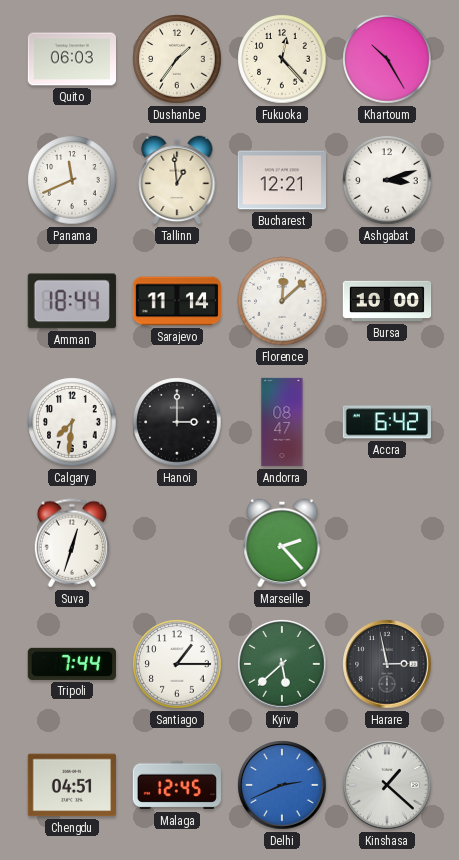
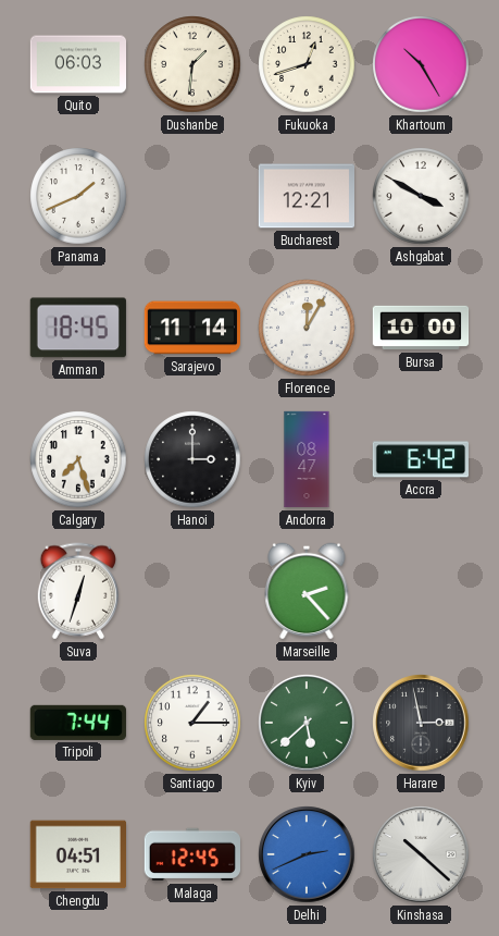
Dushanbe: 1:36 -> 1:31 (192, 64)
Fukuoka: 12:23 -> 12:42 (307, 64)
Panama: 11:41 -> 1:41 (78, 196)
Tallinn: 12:59 -> none (177, 180)
Ashgabat: 3:12 -> 3:50 (421, 196)
Amman: 18:44 -> 18:45 (78, 328)
Florence: 12:08 -> 12:05 (307, 328)
Calgary: 7:31 -> 7:27 (78, 459)
Kinshasa: 1:22 -> 10:22 (421, 854)
